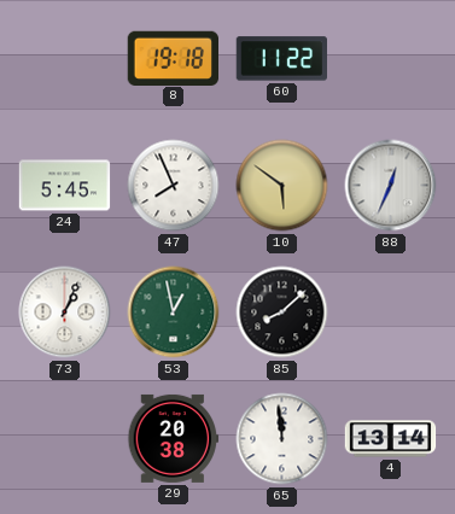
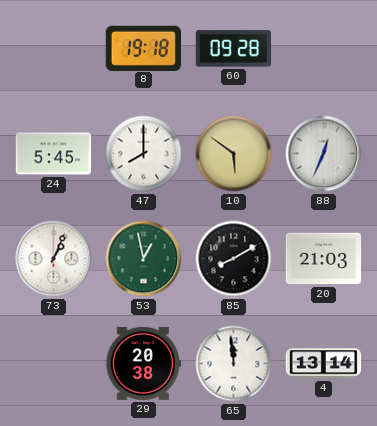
60: 11:22 -> 09:28 (234, 49)
47: 7:56 -> 8:00 (144, 154)
85: 8:08 -> 8:10 (234, 259)
20: none -> 21:03 (324, 259)
